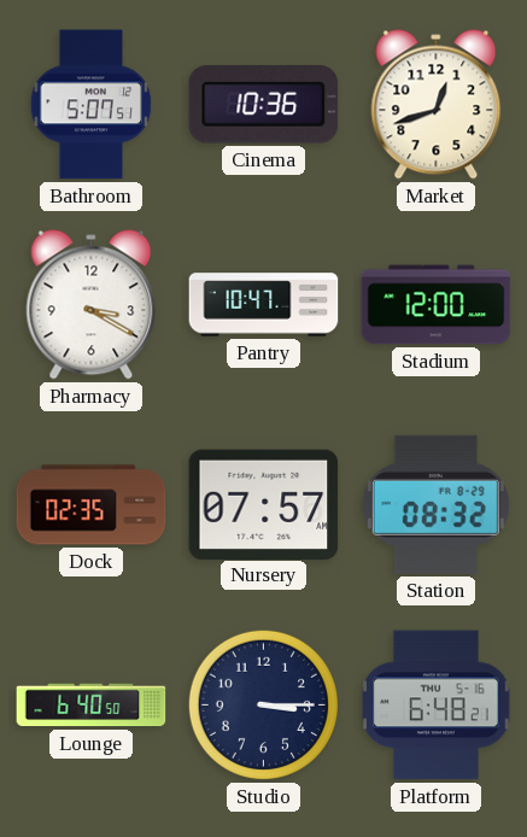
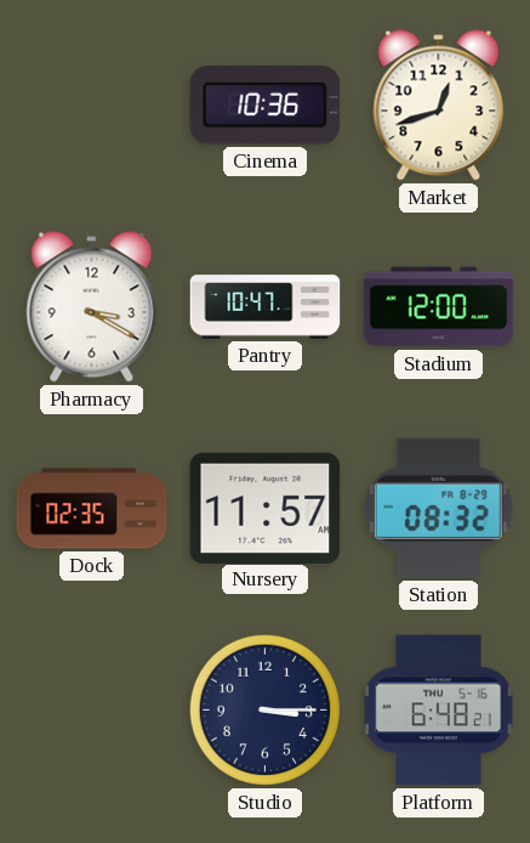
Bathroom: 5:07 -> none (92, 105)
Nursery: 07:57 -> 11:57 (266, 508)
Lounge: 6:40 -> none (92, 706)
